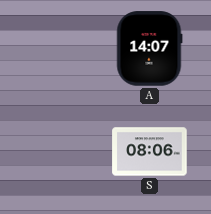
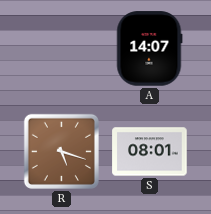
R: none -> 5:18 (61, 151)
S: 08:06 -> 08:01 (150, 152)
